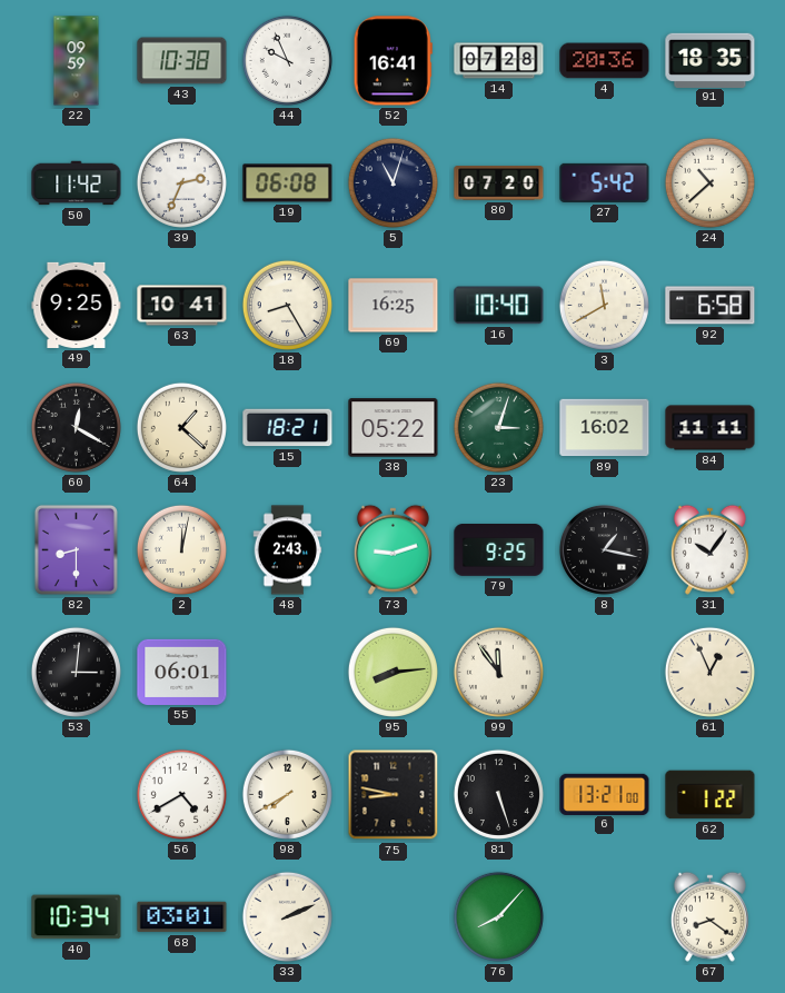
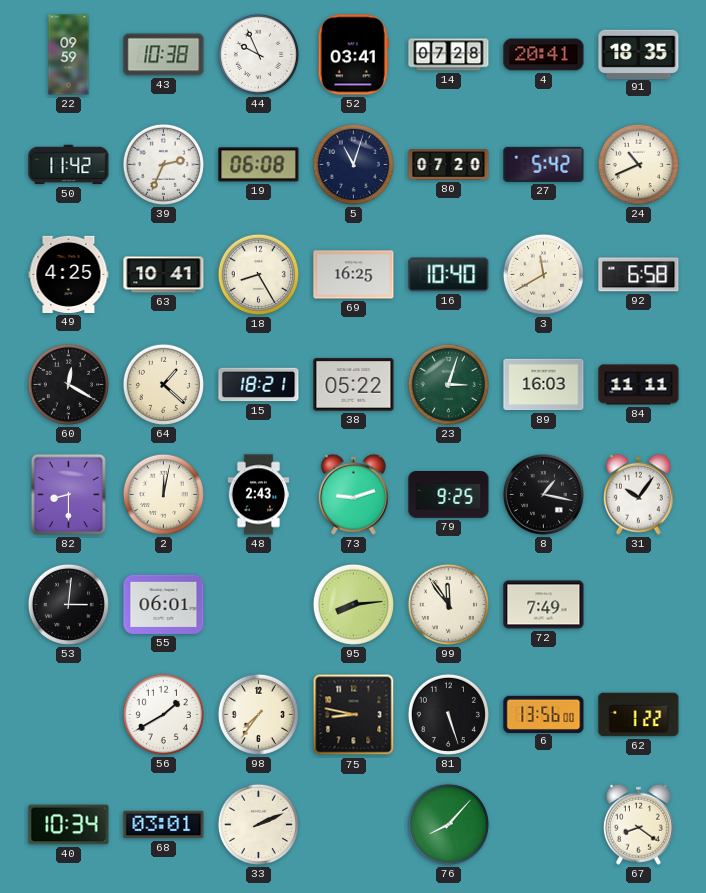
52: 16:41 -> 03:41 (353, 55)
4: 20:36 -> 20:41 (544, 55)
24: 10:38 -> 10:41 (638, 164)
49: 9:25 -> 4:25 (69, 274)
89: 16:02 -> 16:03 (544, 385)
72: none -> 7:49 (544, 605)
61: 12:56 -> none (709, 672)
56: 4:40 -> 1:40 (163, 714)
98: 7:40 -> 7:36 (258, 714)
6: 13:21 -> 13:56 (544, 714)
